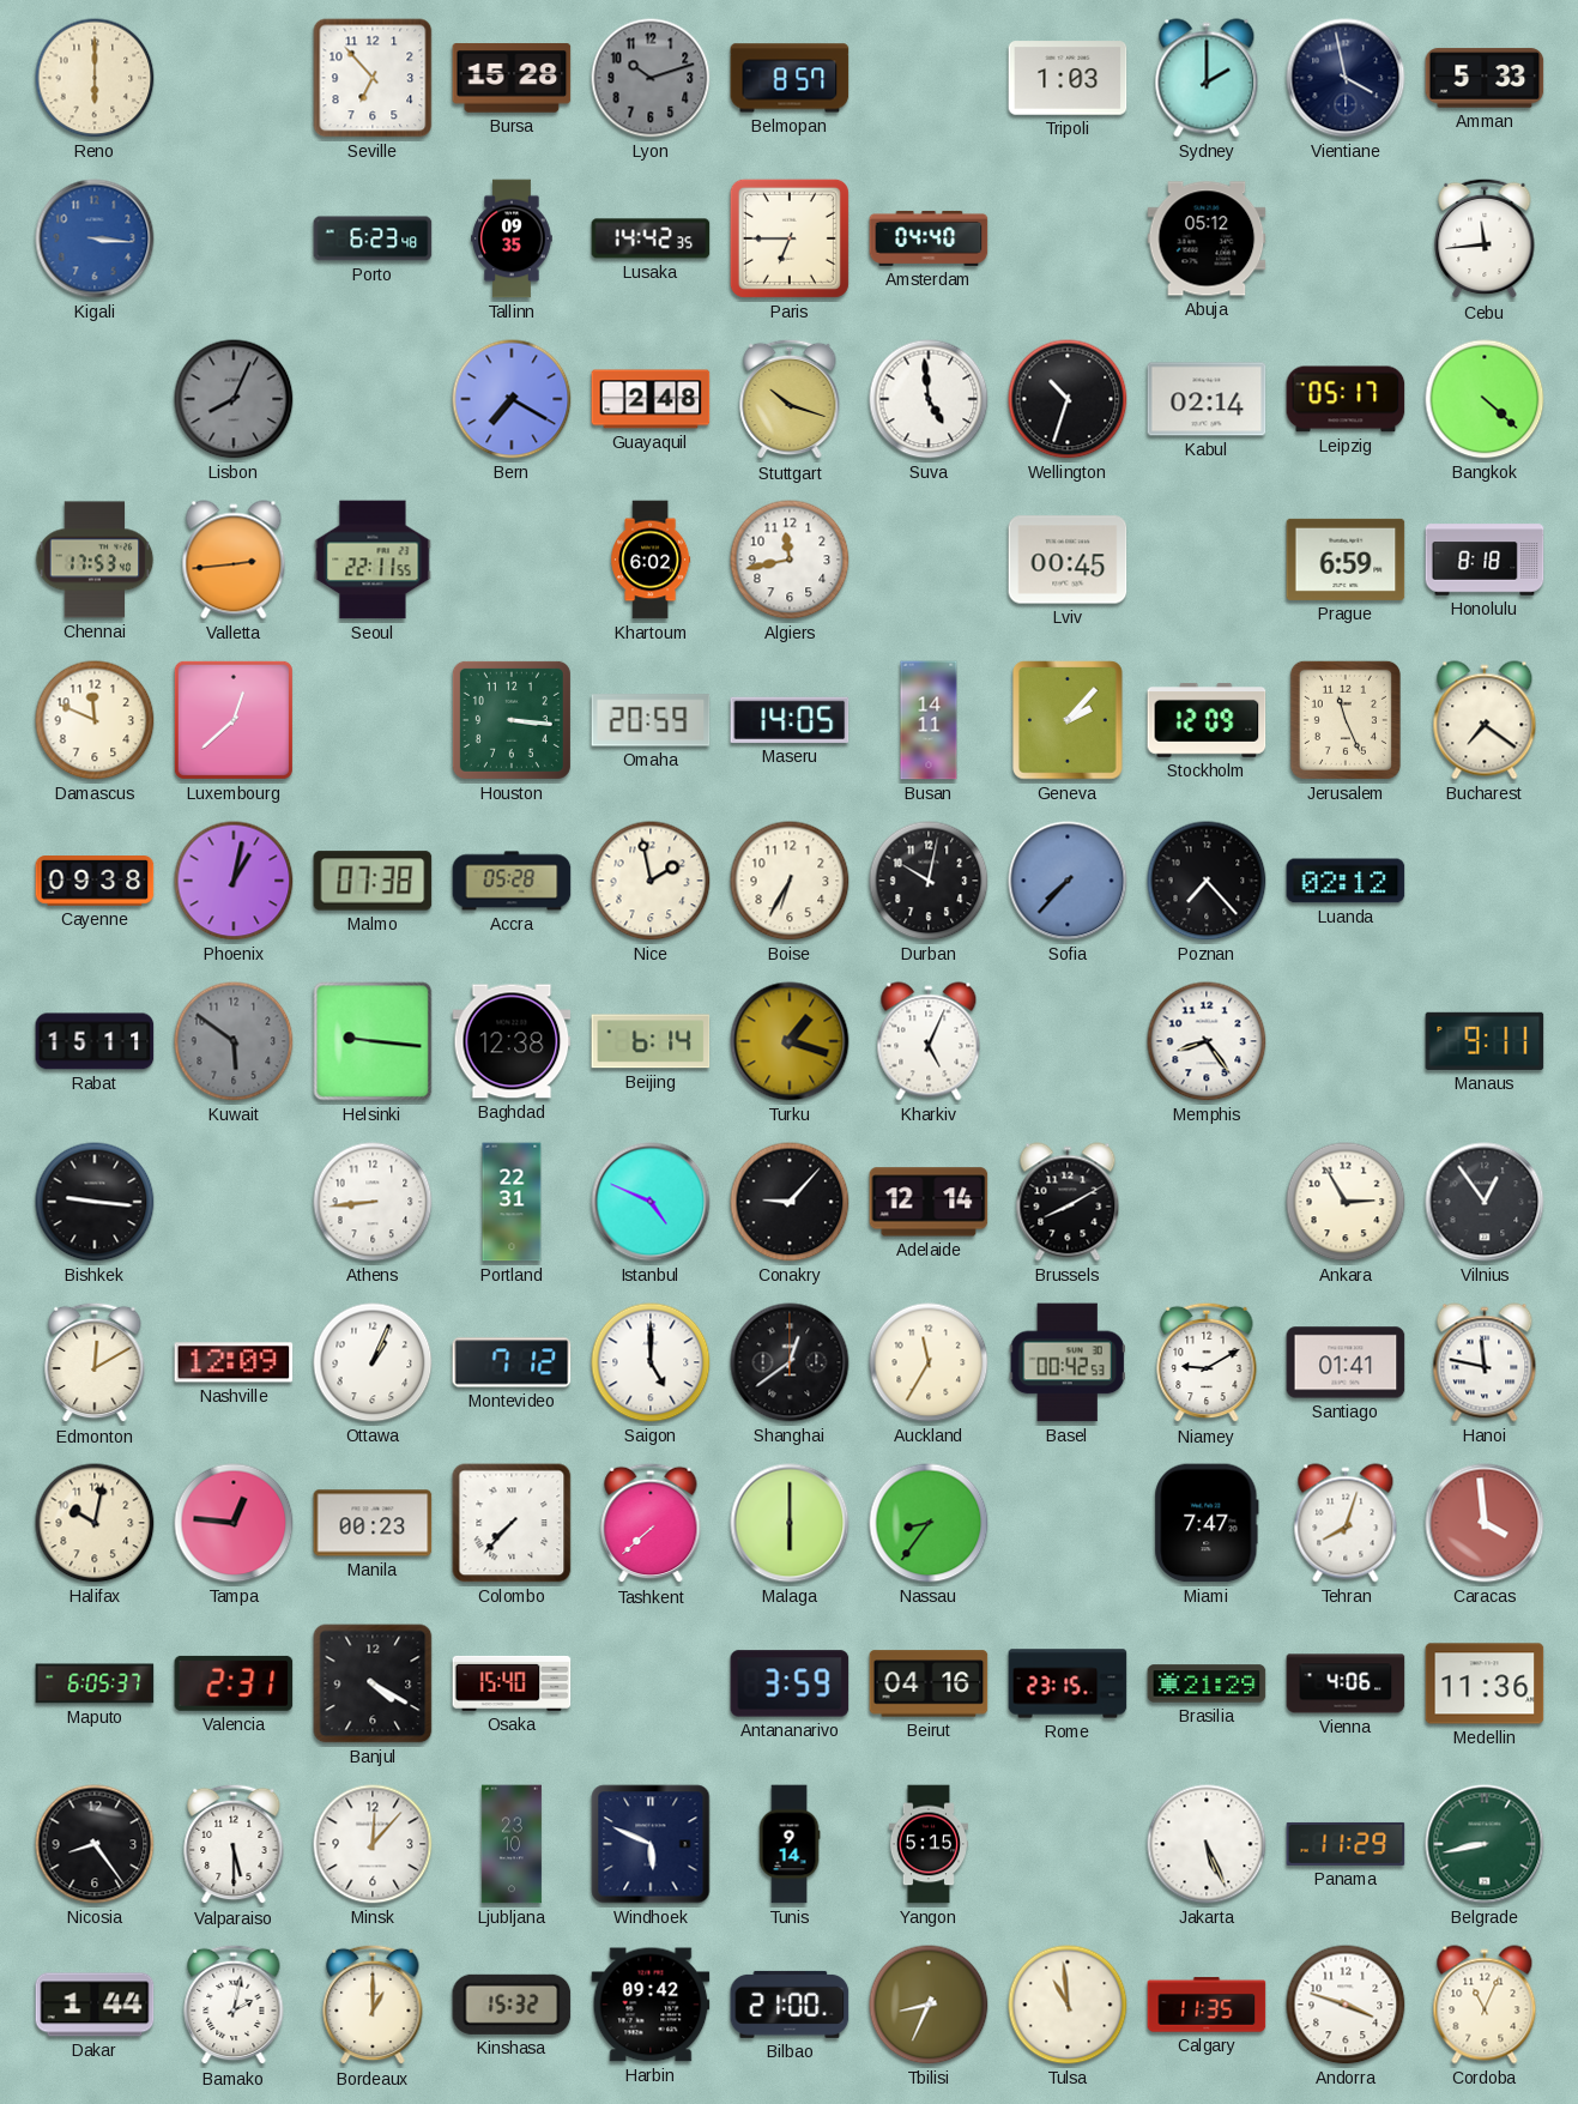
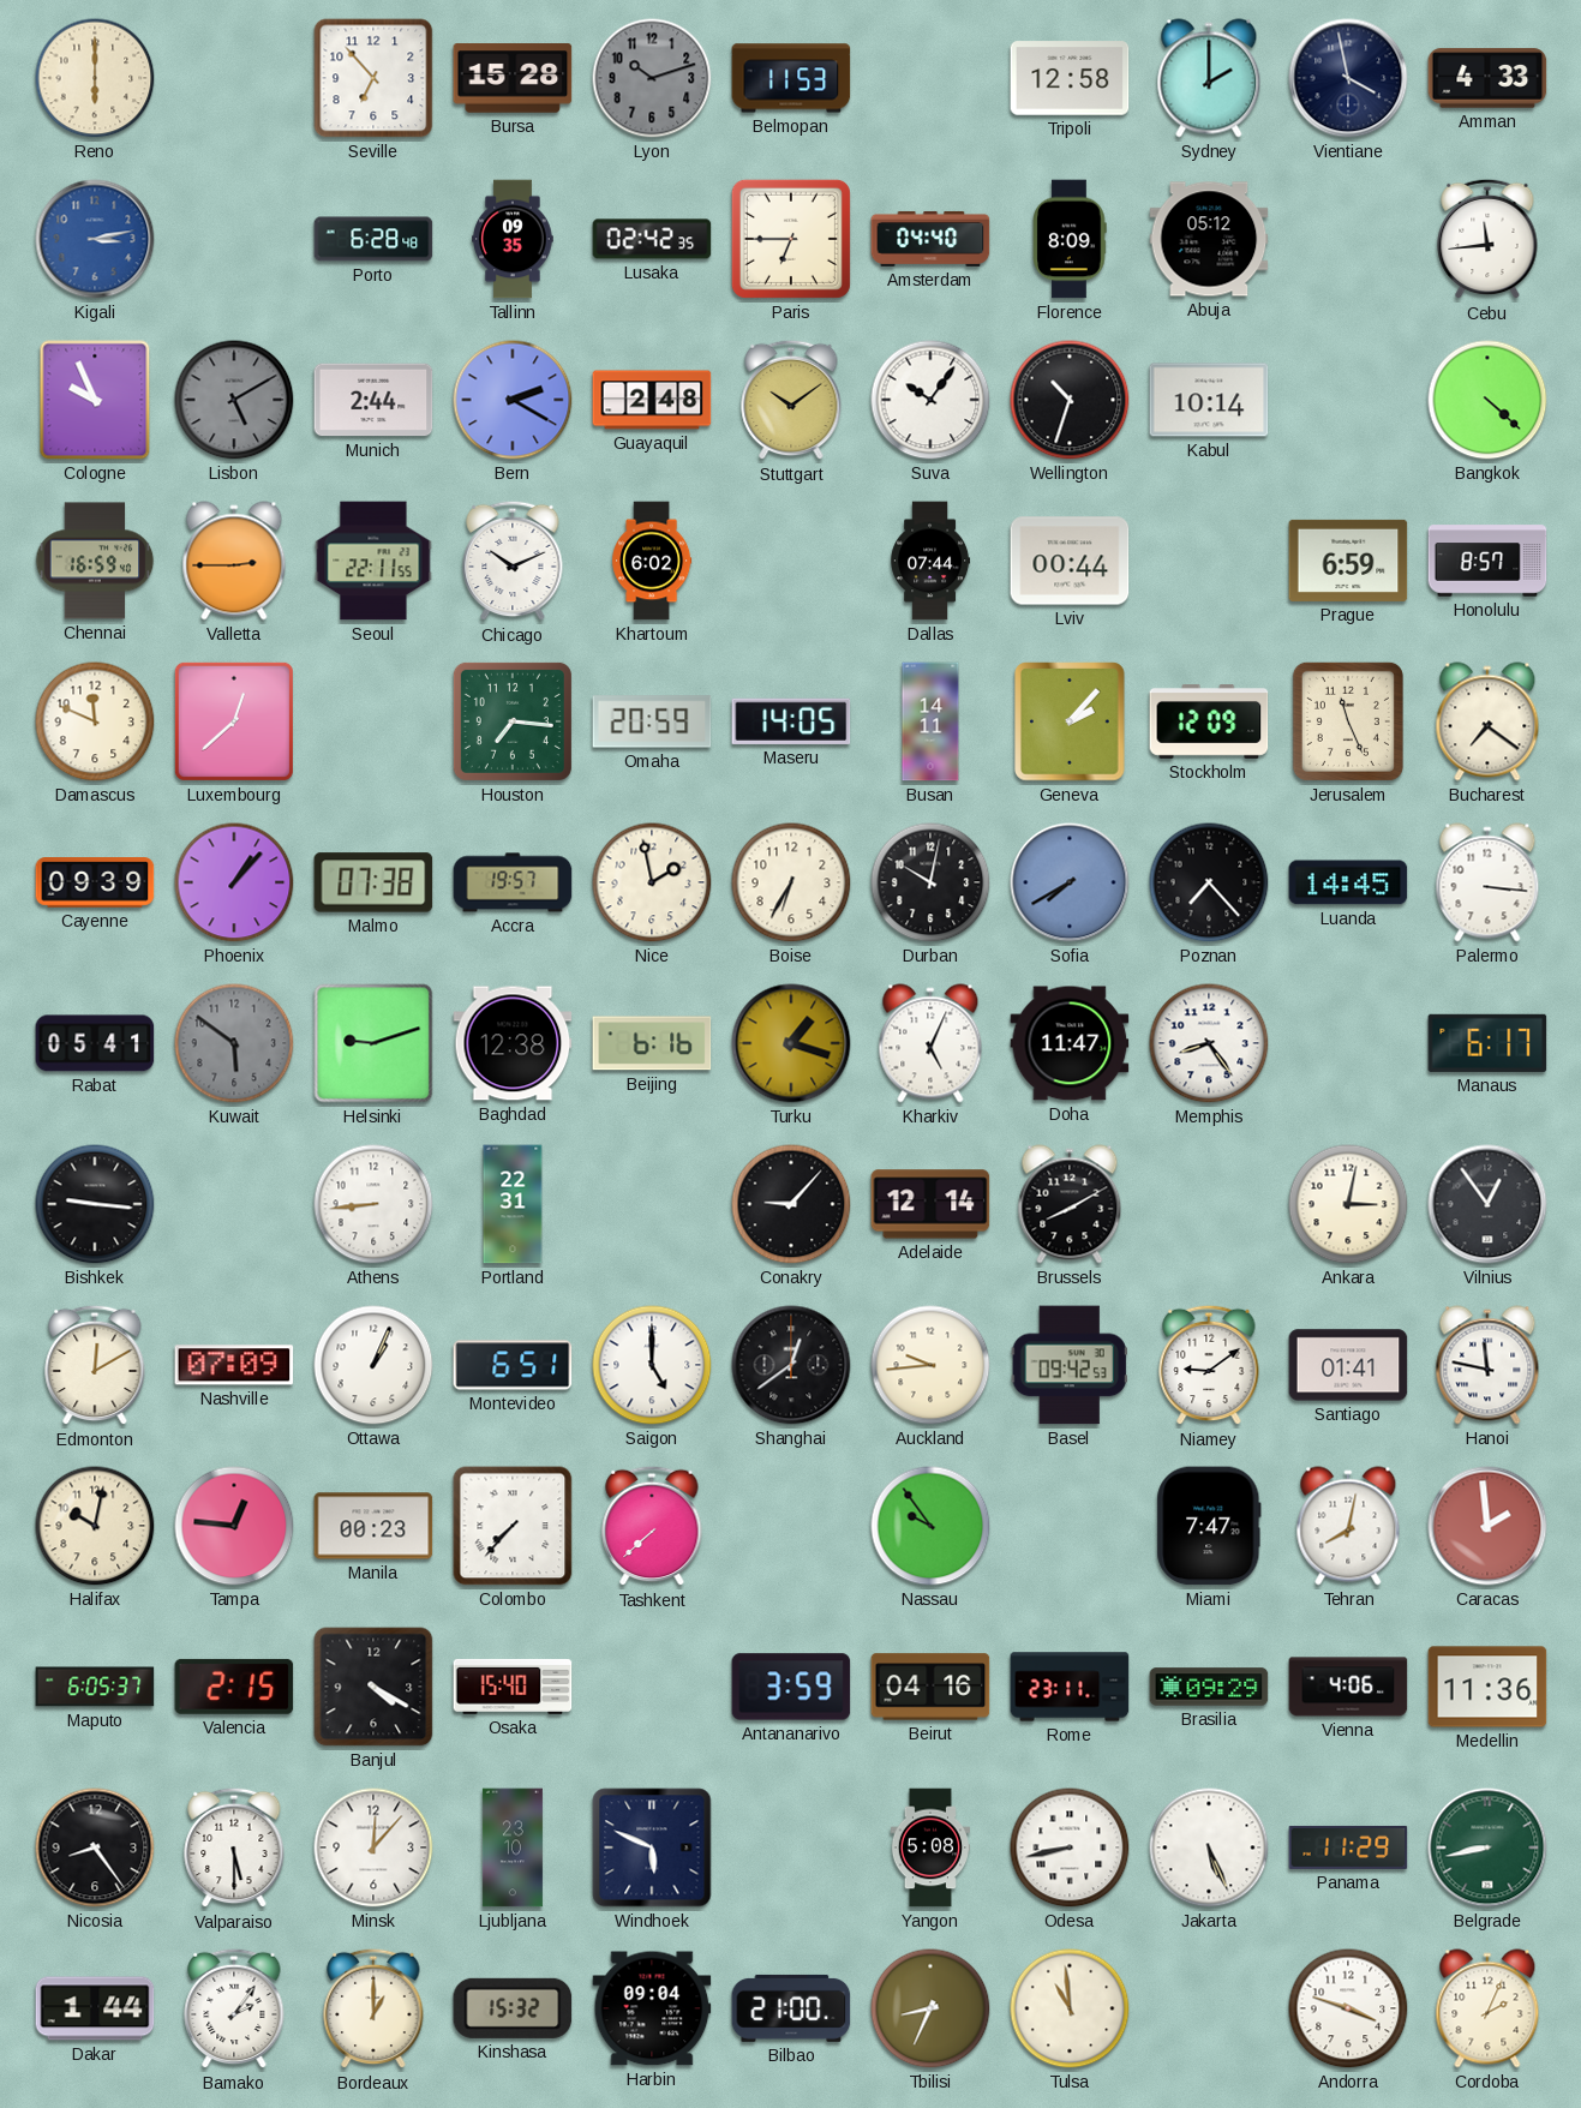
Belmopan: 8:57 -> 11:53 (791, 78)
Tripoli: 1:03 -> 12:58 (1070, 78)
Amman: 5:33 -> 4:33 (1487, 78)
Kigali: 3:16 -> 3:13 (95, 239)
Porto: 6:23 -> 6:28 (373, 239)
Lusaka: 14:42 -> 02:42 (652, 239)
Florence: none -> 8:09 (1070, 239)
Cologne: none -> 9:56 (95, 400)
Lisbon: 8:04 -> 5:10 (234, 400)
Munich: none -> 2:44 (373, 400)
Bern: 7:20 -> 2:20 (513, 400)
Stuttgart: 10:18 -> 10:09 (791, 400)
Suva: 4:59 -> 10:06 (930, 400)
Kabul: 02:14 -> 10:14 (1209, 400)
Leipzig: 05:17 -> none (1346, 399)
Chennai: 17:53 -> 16:59 (95, 561)
Valletta: 2:44 -> 2:45 (234, 561)
Chicago: none -> 10:11 (513, 561)
Algiers: 11:43 -> none (790, 560)
Dallas: none -> 07:44 (930, 561)
Lviv: 00:45 -> 00:44 (1070, 561)
Honolulu: 8:18 -> 8:57 (1487, 561)
Houston: 3:16 -> 7:16 (513, 721)
Cayenne: 09:38 -> 09:39 (95, 882)
Phoenix: 1:02 -> 1:07 (234, 882)
Accra: 05:28 -> 19:57 (513, 882)
Sofia: 7:37 -> 7:40 (1070, 882)
Luanda: 02:12 -> 14:45 (1348, 882)
Palermo: none -> 3:16 (1487, 882)
Rabat: 15:11 -> 05:41 (95, 1043)
Helsinki: 9:16 -> 9:12 (373, 1043)
Beijing: 6:14 -> 6:16 (652, 1043)
Doha: none -> 11:47 (1070, 1043)
Manaus: 9:11 -> 6:17 (1487, 1043)
Istanbul: 4:49 -> none (651, 1202)
Ankara: 2:55 -> 3:02 (1348, 1204)
Nashville: 12:09 -> 07:09 (234, 1365)
Montevideo: 7:12 -> 6:51 (513, 1365)
Auckland: 11:35 -> 9:44 (930, 1365)
Basel: 00:42 -> 09:42 (1070, 1365)
Niamey: 9:10 -> 9:09 (1209, 1365)
Malaga: 6:00 -> none (790, 1523)
Nassau: 8:36 -> 9:54 (930, 1526)
Tehran: 8:03 -> 8:02 (1348, 1526)
Caracas: 3:59 -> 1:59 (1487, 1526)
Valencia: 2:31 -> 2:15 (234, 1687)
Rome: 23:15 -> 23:11 (1070, 1687)
Brasilia: 21:29 -> 09:29 (1209, 1687)
Tunis: 9:14 -> none (790, 1844)
Yangon: 5:15 -> 5:08 (929, 1848)
Odesa: none -> 8:43 (1070, 1848)
Bamako: 2:02 -> 2:06 (234, 2008)
Harbin: 09:42 -> 09:04 (652, 2008)
Calgary: 11:35 -> none (1207, 2005)
Cordoba: 11:04 -> 2:04 (1487, 2008)
